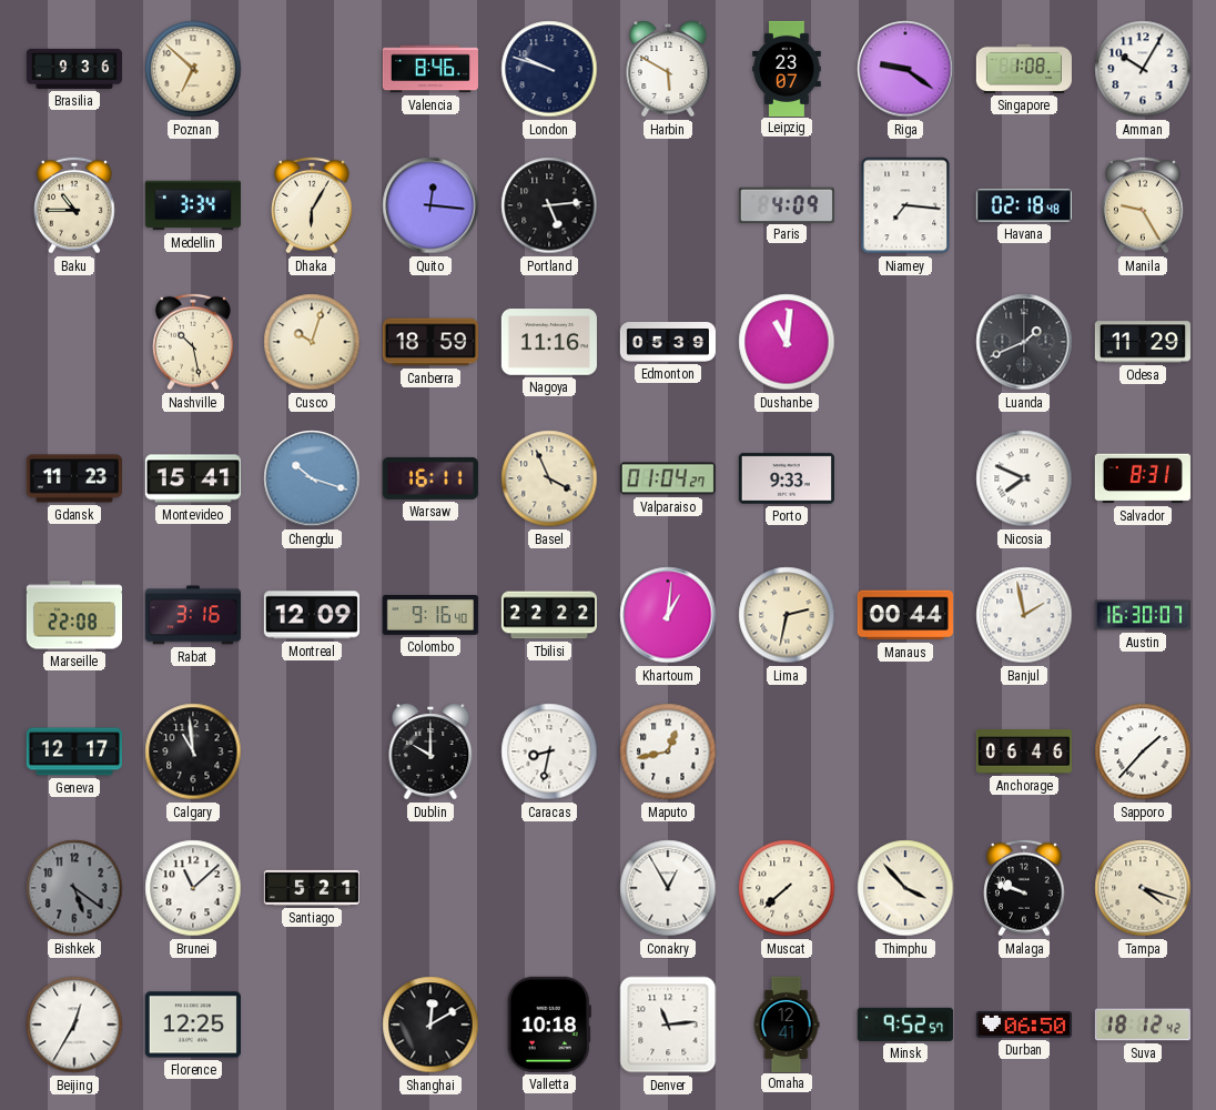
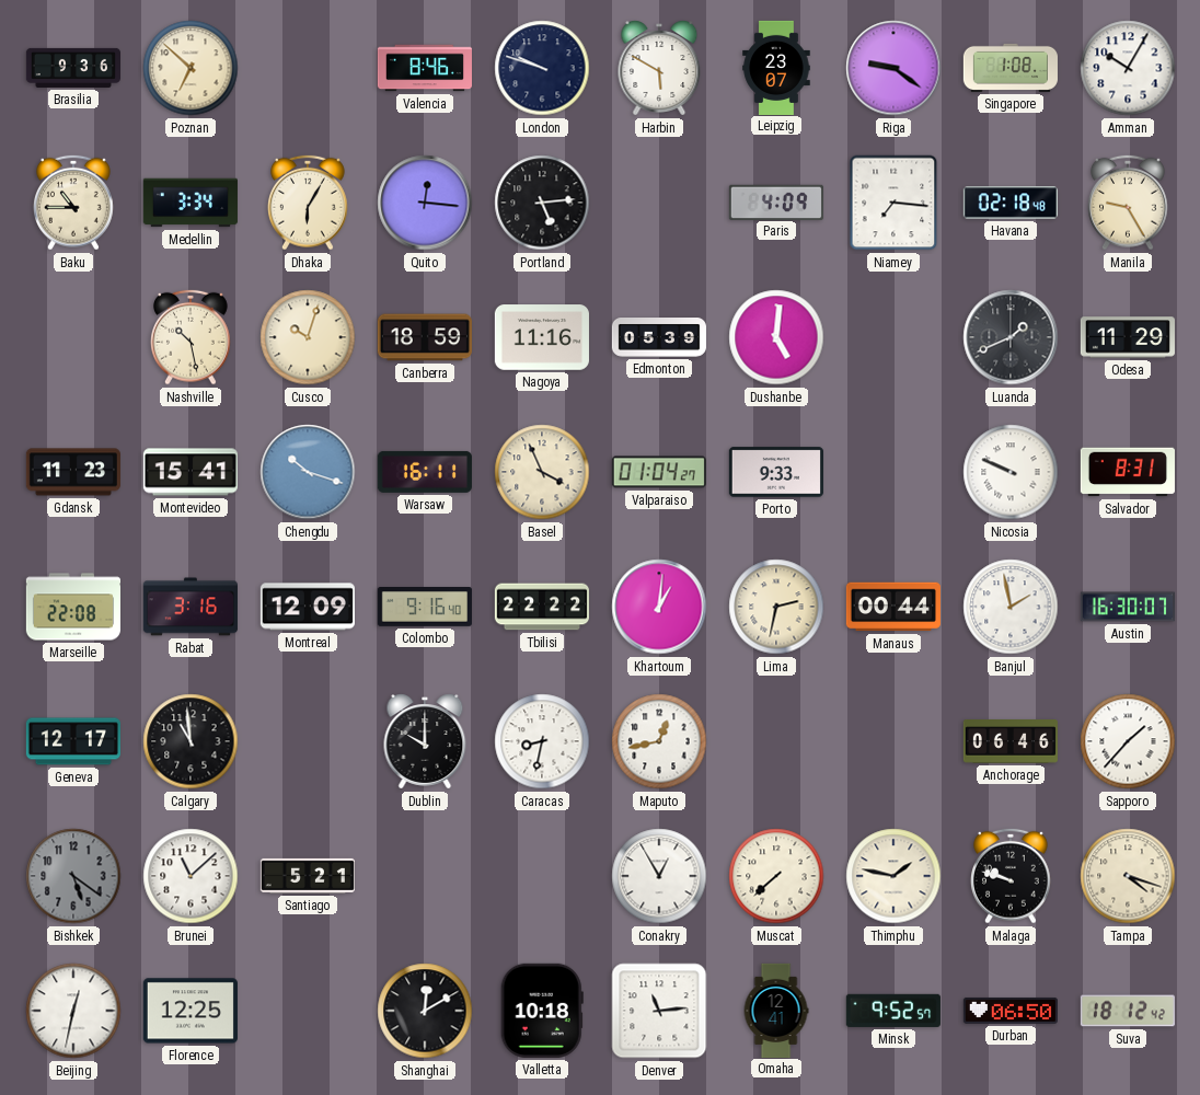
Dushanbe: 11:01 -> 5:01 (776, 337)
Nicosia: 7:49 -> 9:49 (1011, 472)
Thimphu: 3:53 -> 1:47 (893, 876)
Beijing: 12:35 -> 12:32 (73, 1011)
